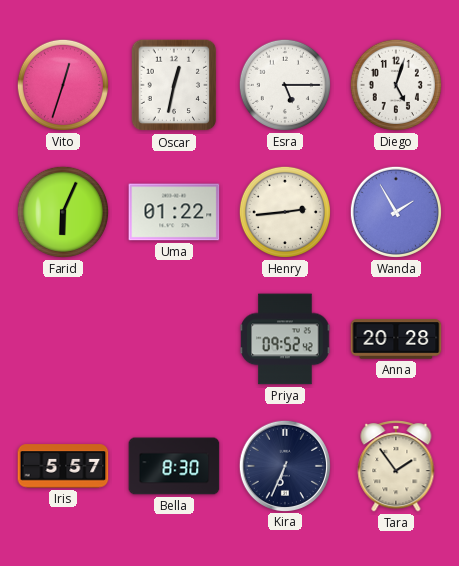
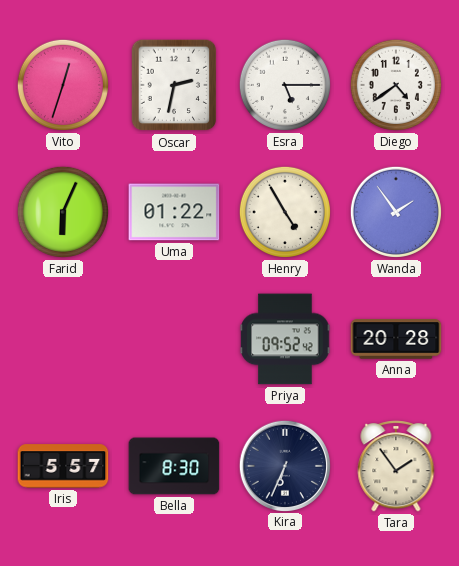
Oscar: 12:32 -> 2:32 (174, 85)
Diego: 5:03 -> 4:39 (396, 85)
Henry: 2:44 -> 4:55 (285, 212)
Wanda: 1:55 -> 1:54 (396, 212)
